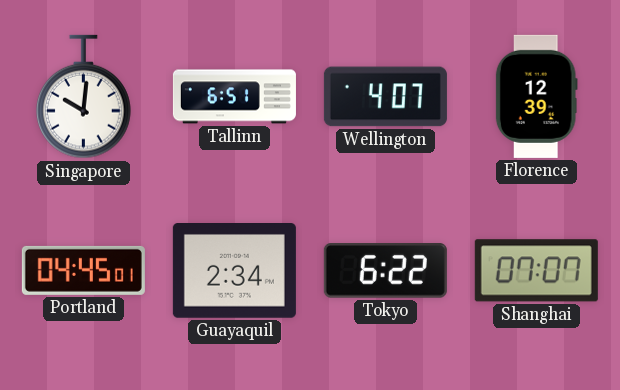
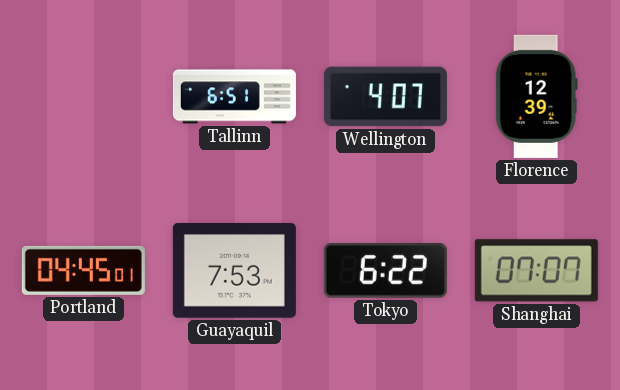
Singapore: 10:01 -> none (84, 97)
Guayaquil: 2:34 -> 7:53 (234, 271)
